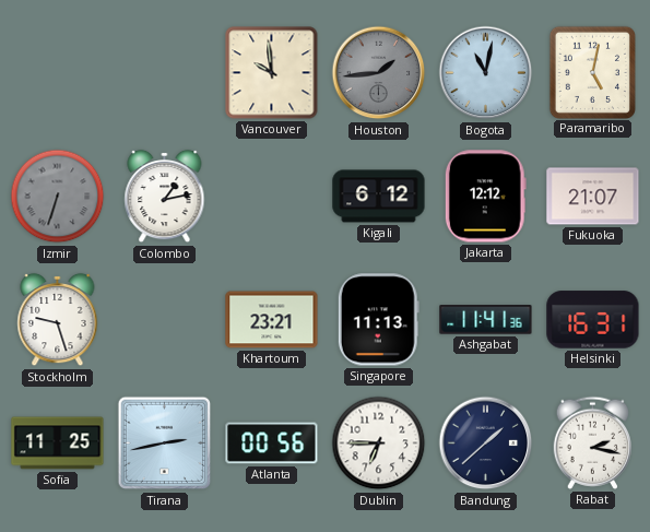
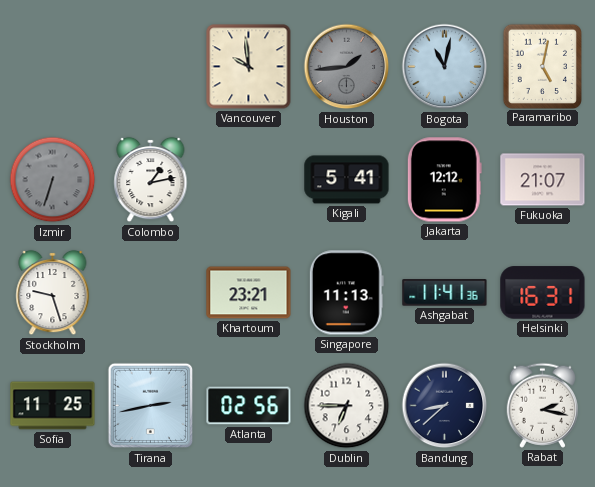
Kigali: 6:12 -> 5:41 (347, 180)
Atlanta: 00:56 -> 02:56 (249, 406)
Bandung: 1:38 -> 8:38 (445, 406)
